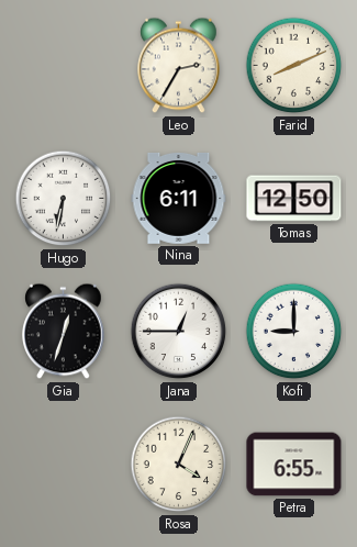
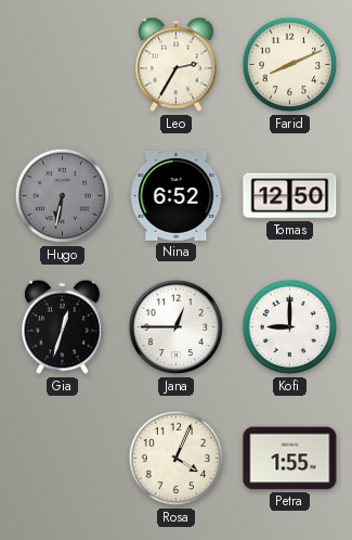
Hugo dial: white -> grey (63, 196)
Nina: 6:11 -> 6:52 (177, 196)
Petra: 6:55 -> 1:55 (290, 459)
